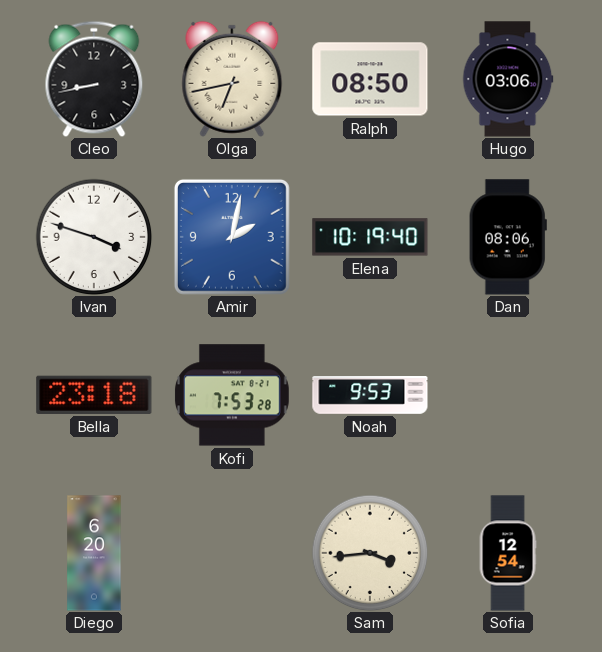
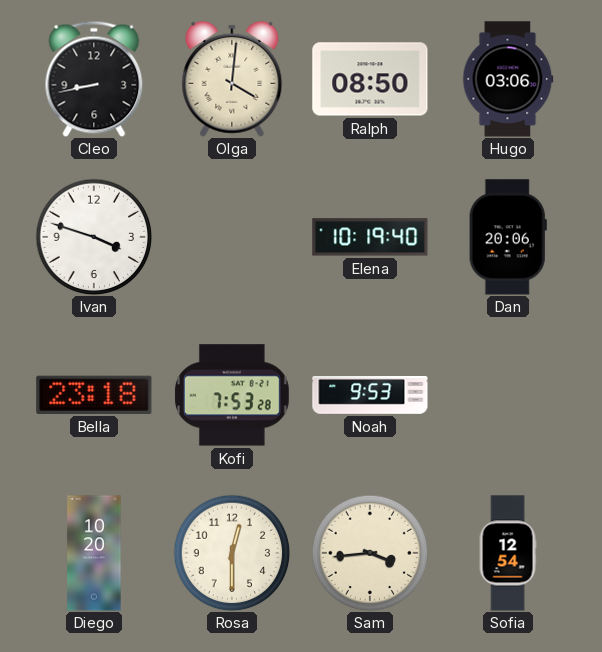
Olga: 6:43 -> 4:01 (232, 79)
Amir: 2:02 -> none (232, 237)
Dan: 08:06 -> 20:06 (508, 237)
Diego: 6:20 -> 10:20 (94, 553)
Rosa: none -> 12:30 (232, 553)
